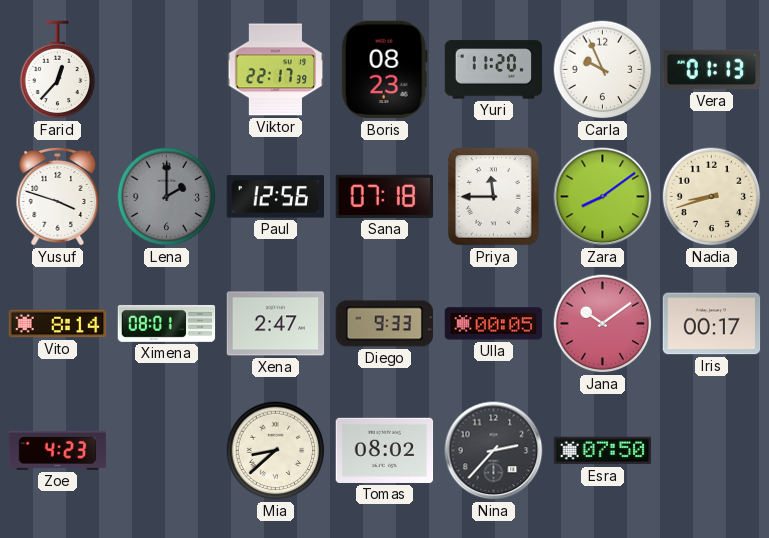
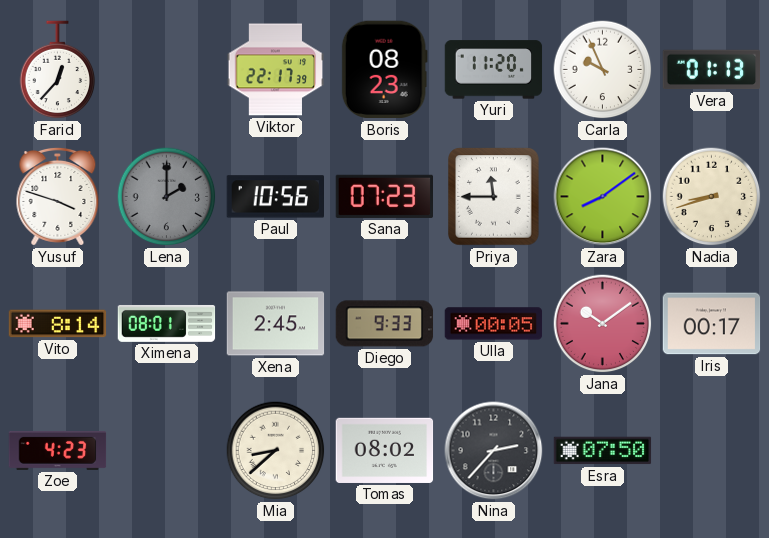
Paul: 12:56 -> 10:56 (276, 197)
Sana: 07:18 -> 07:23 (385, 196)
Xena: 2:47 -> 2:45 (276, 324)
